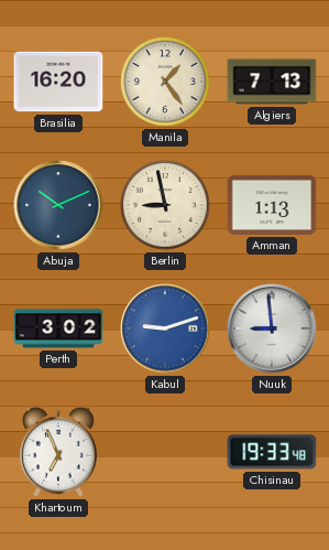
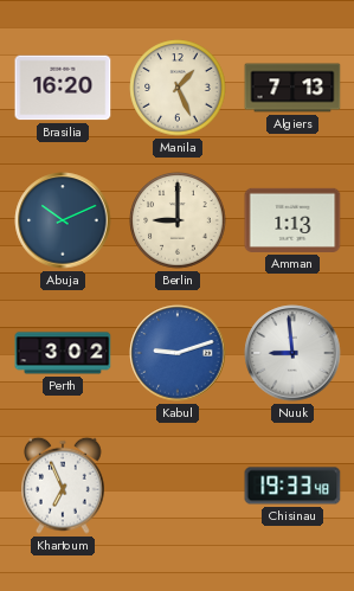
Manila: 1:24 -> 1:26 (178, 88)
Berlin: 8:58 -> 9:00 (178, 220)
